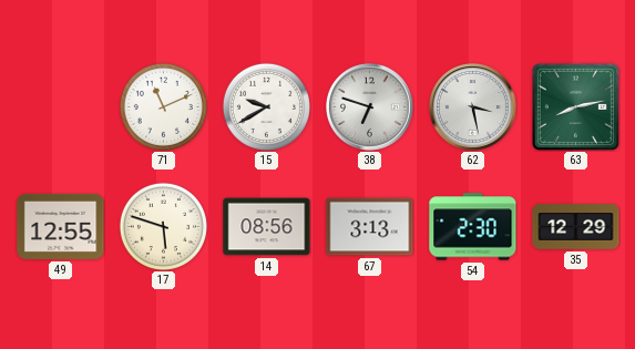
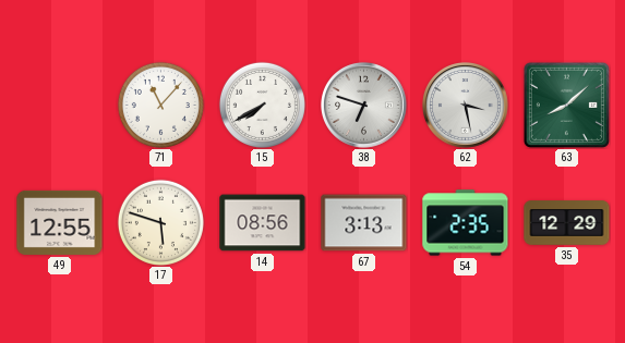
71: 11:11 -> 11:07 (160, 105)
15: 9:40 -> 7:40 (262, 105)
63: 8:13 -> 8:08 (566, 105)
54: 2:30 -> 2:35 (466, 223)
